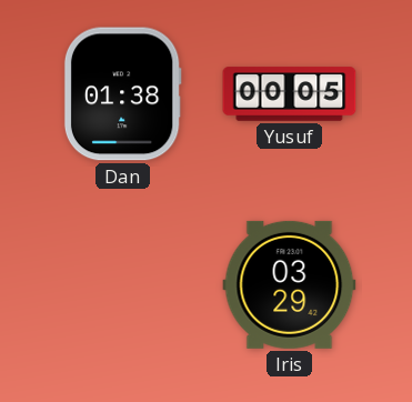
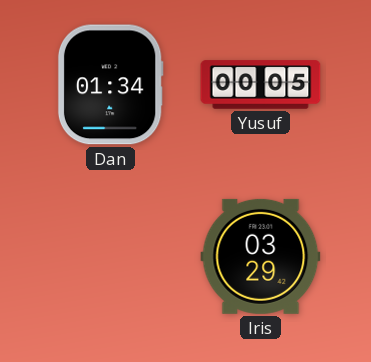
Dan: 01:38 -> 01:34 (110, 85)
